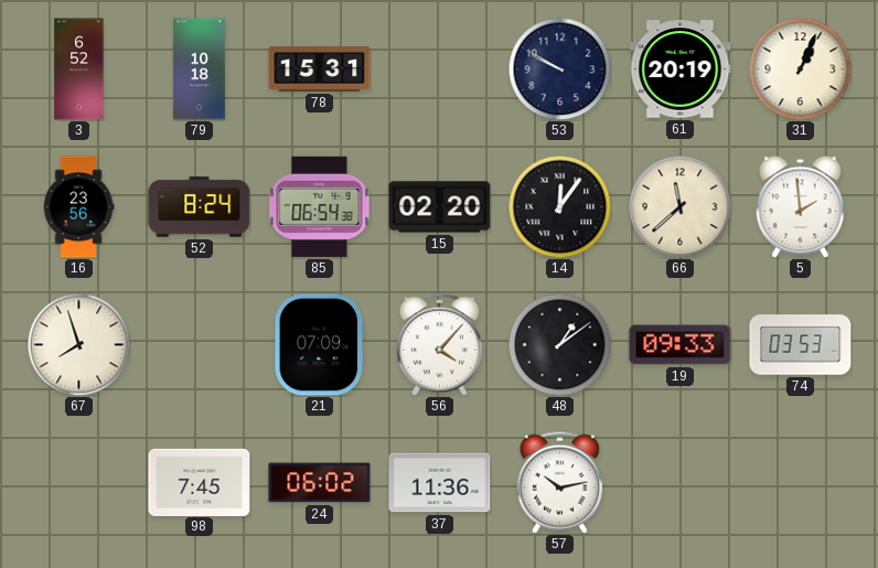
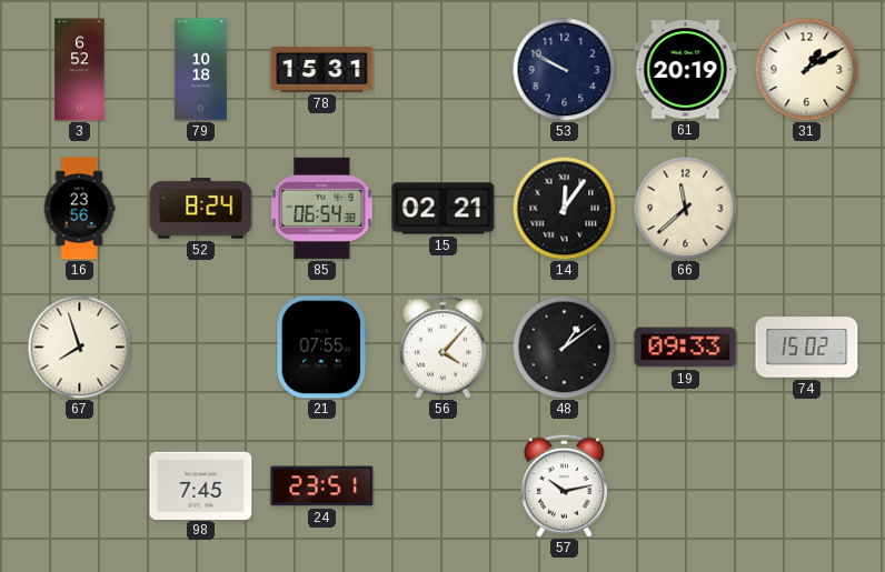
31: 1:04 -> 1:10 (806, 69)
15: 02:20 -> 02:21 (444, 209)
5: 1:59 -> none (801, 206)
21: 07:09 -> 07:55 (322, 348)
74: 03:53 -> 15:02 (807, 348)
24: 06:02 -> 23:51 (322, 486)
37: 11:36 -> none (440, 483)
